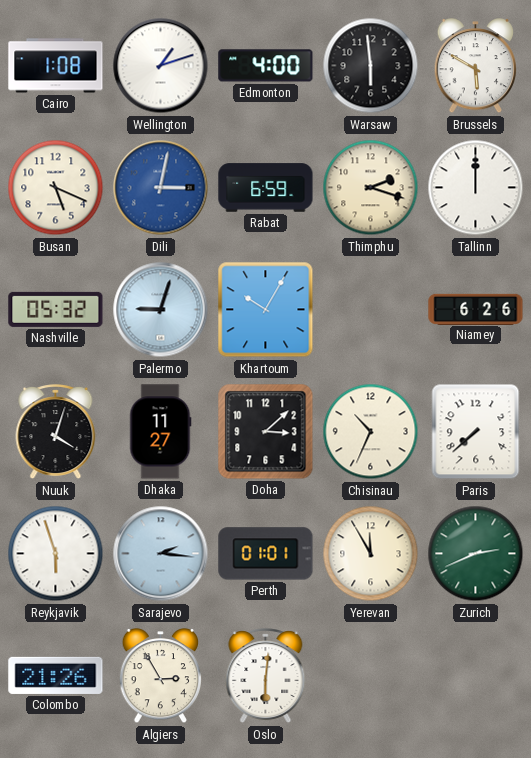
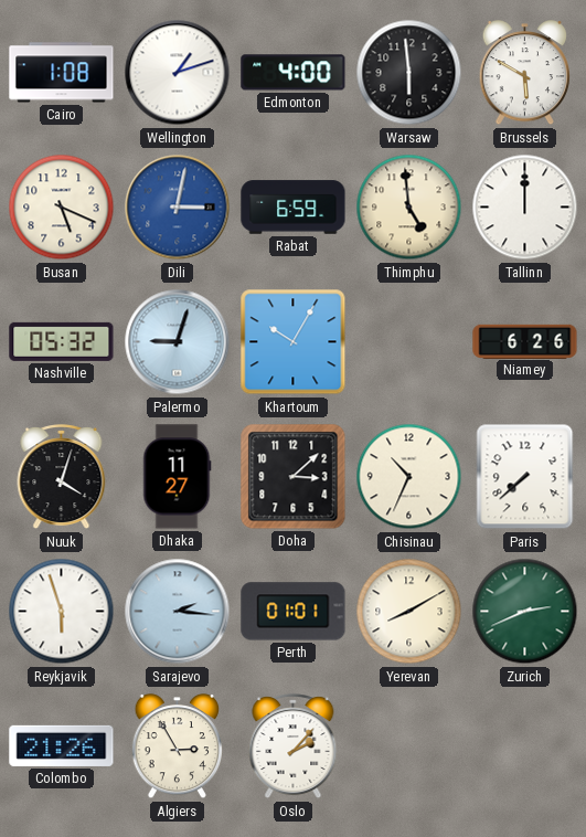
Thimphu: 2:18 -> 4:59 (409, 208)
Yerevan: 11:55 -> 8:10 (409, 612)
Oslo: 6:01 -> 2:07 (294, 746)
